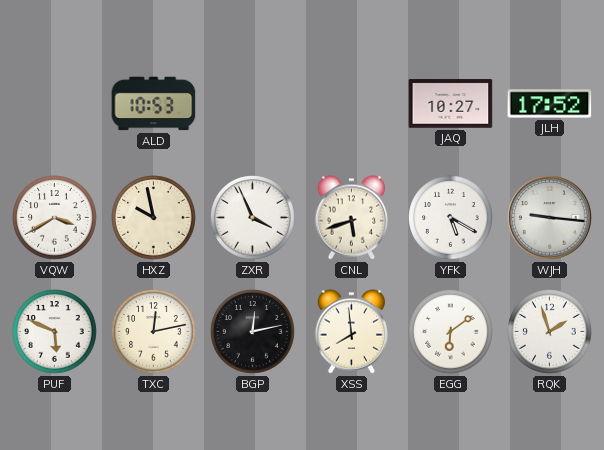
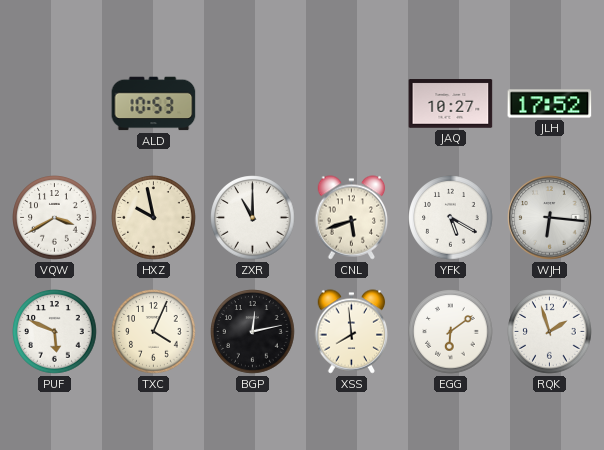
ZXR: 3:56 -> 11:00 (253, 218)
WJH: 9:16 -> 6:16 (550, 218)
TXC: 12:13 -> 4:04 (154, 332)
